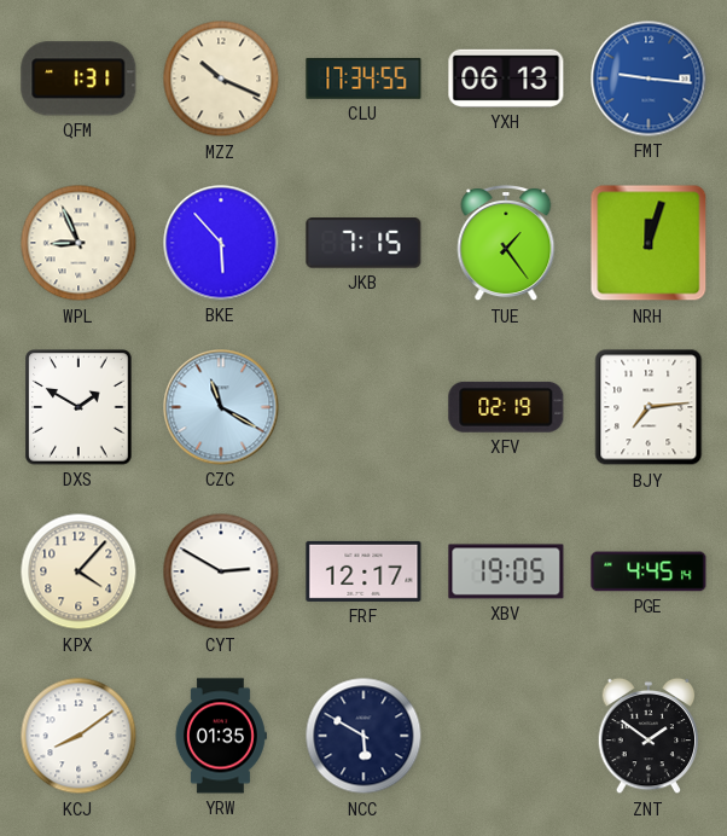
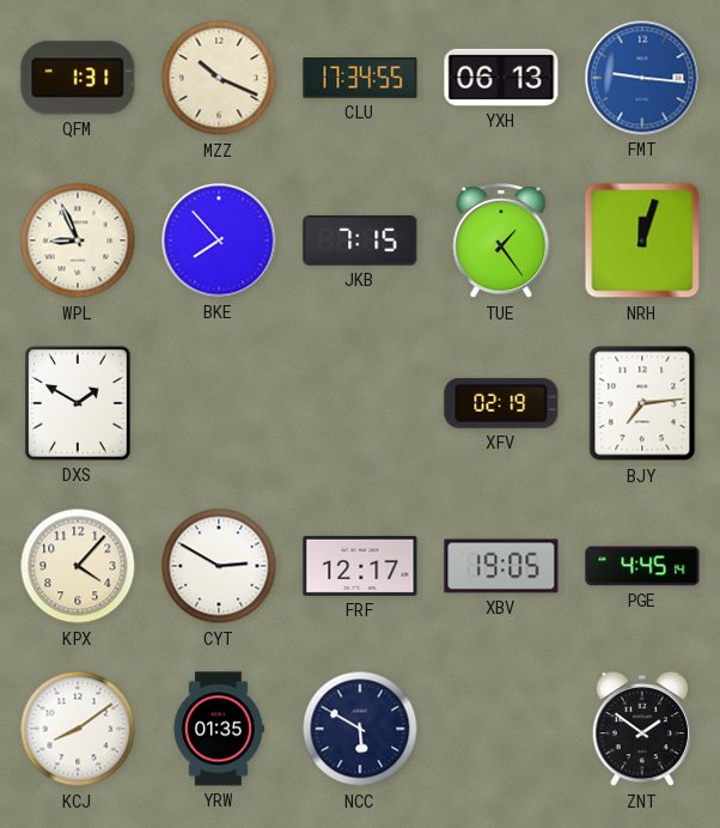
BKE: 5:53 -> 7:53 (219, 241)
CZC: 11:20 -> none (221, 407)
